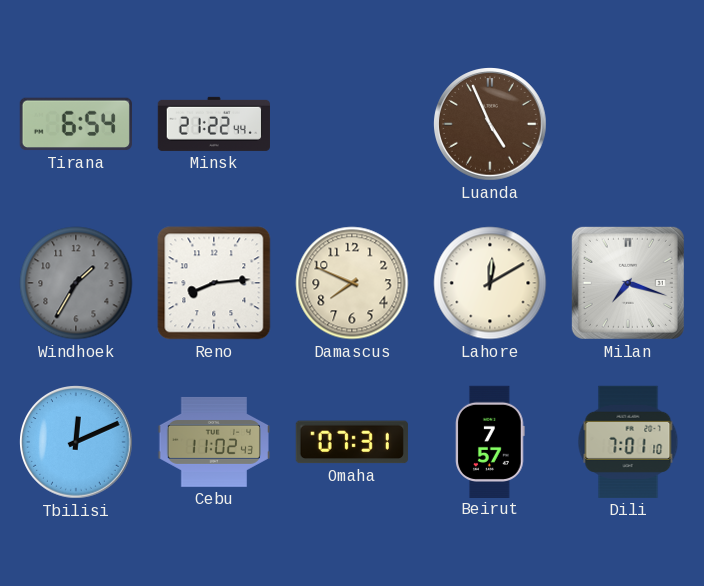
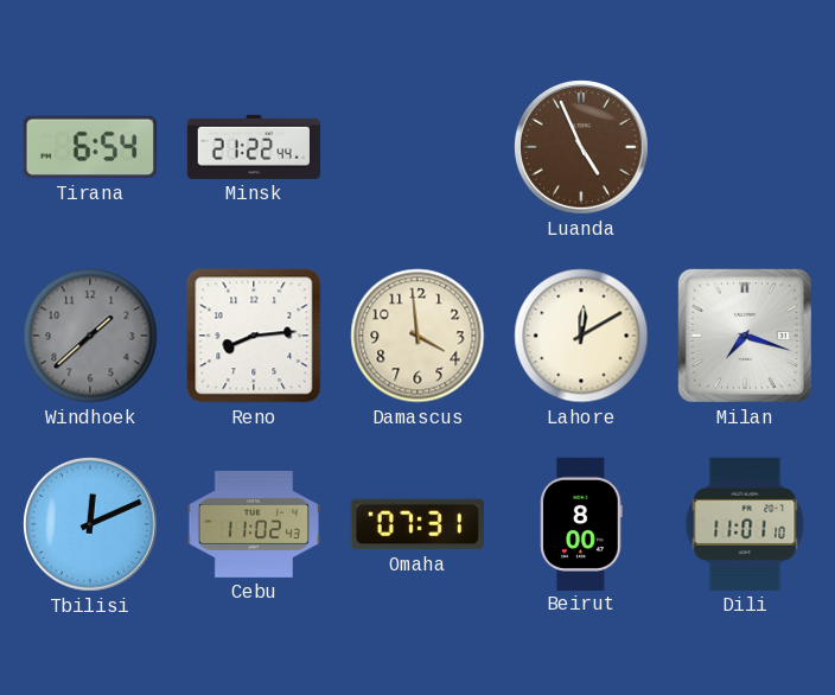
Windhoek: 1:35 -> 1:38 (90, 336)
Damascus: 7:49 -> 3:59 (417, 336)
Beirut: 7:57 -> 8:00 (581, 523)
Dili: 7:01 -> 11:01 (745, 524)
